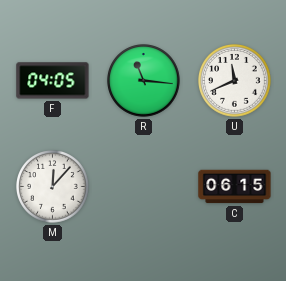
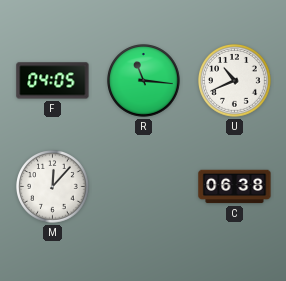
U: 11:41 -> 10:41 (235, 81)
C: 06:15 -> 06:38 (235, 187)
